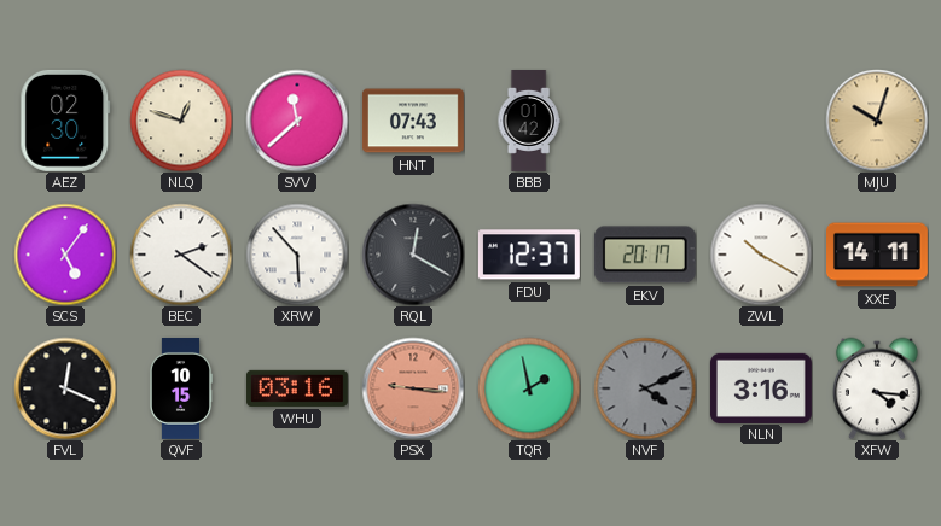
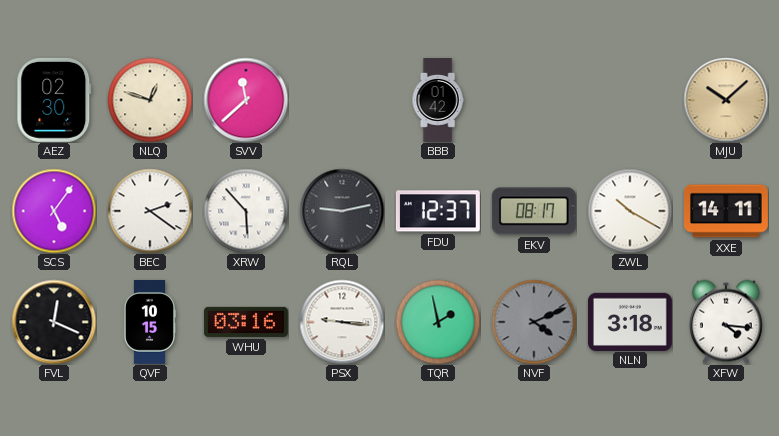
HNT: 07:43 -> none (413, 121)
MJU: 10:03 -> 10:08 (726, 100)
RQL: 12:20 -> 9:13 (342, 211)
EKV: 20:17 -> 08:17 (534, 211)
PSX dial: salmon -> white (342, 322)
NLN: 3:16 -> 3:18 (630, 321)
